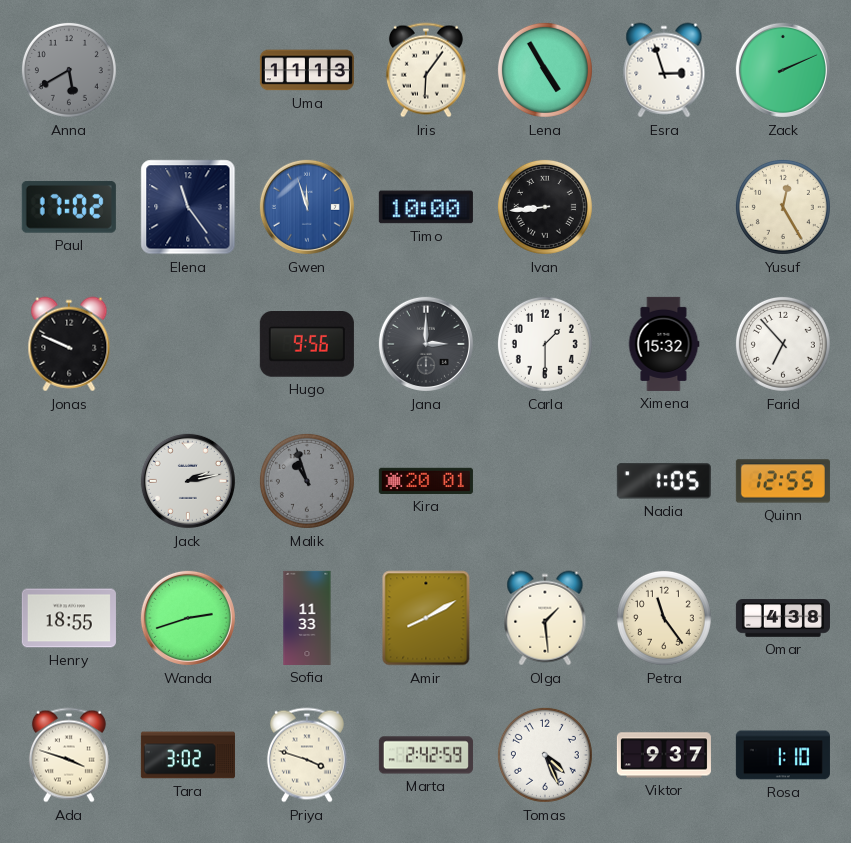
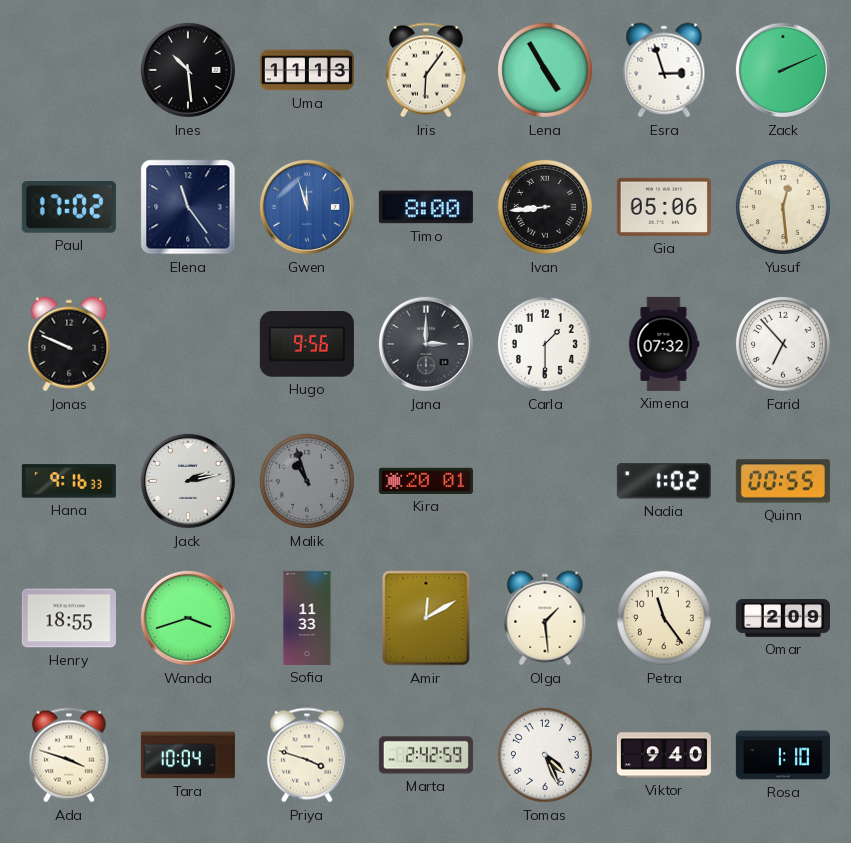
Anna: 5:40 -> none (69, 70)
Ines: none -> 10:29 (188, 70)
Timo: 10:00 -> 8:00 (426, 207)
Gia: none -> 05:06 (664, 207)
Yusuf: 12:25 -> 12:29 (783, 207)
Ximena: 15:32 -> 07:32 (664, 344)
Hana: none -> 9:16 (69, 481)
Nadia: 1:05 -> 1:02 (664, 481)
Quinn: 12:55 -> 00:55 (783, 481)
Wanda: 2:42 -> 3:42 (188, 618)
Amir: 8:10 -> 12:10 (426, 618)
Omar: 4:38 -> 2:09 (783, 618)
Tara: 3:02 -> 10:04 (188, 755)
Viktor: 9:37 -> 9:40 (664, 755)
